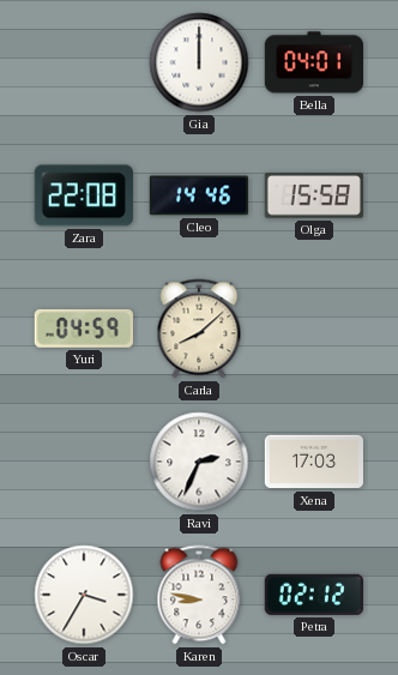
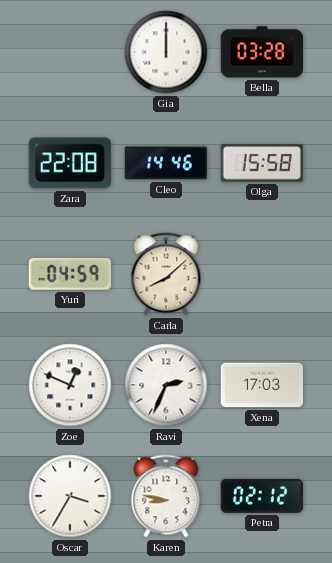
Bella: 04:01 -> 03:28 (261, 52)
Zoe: none -> 12:49 (70, 385)
